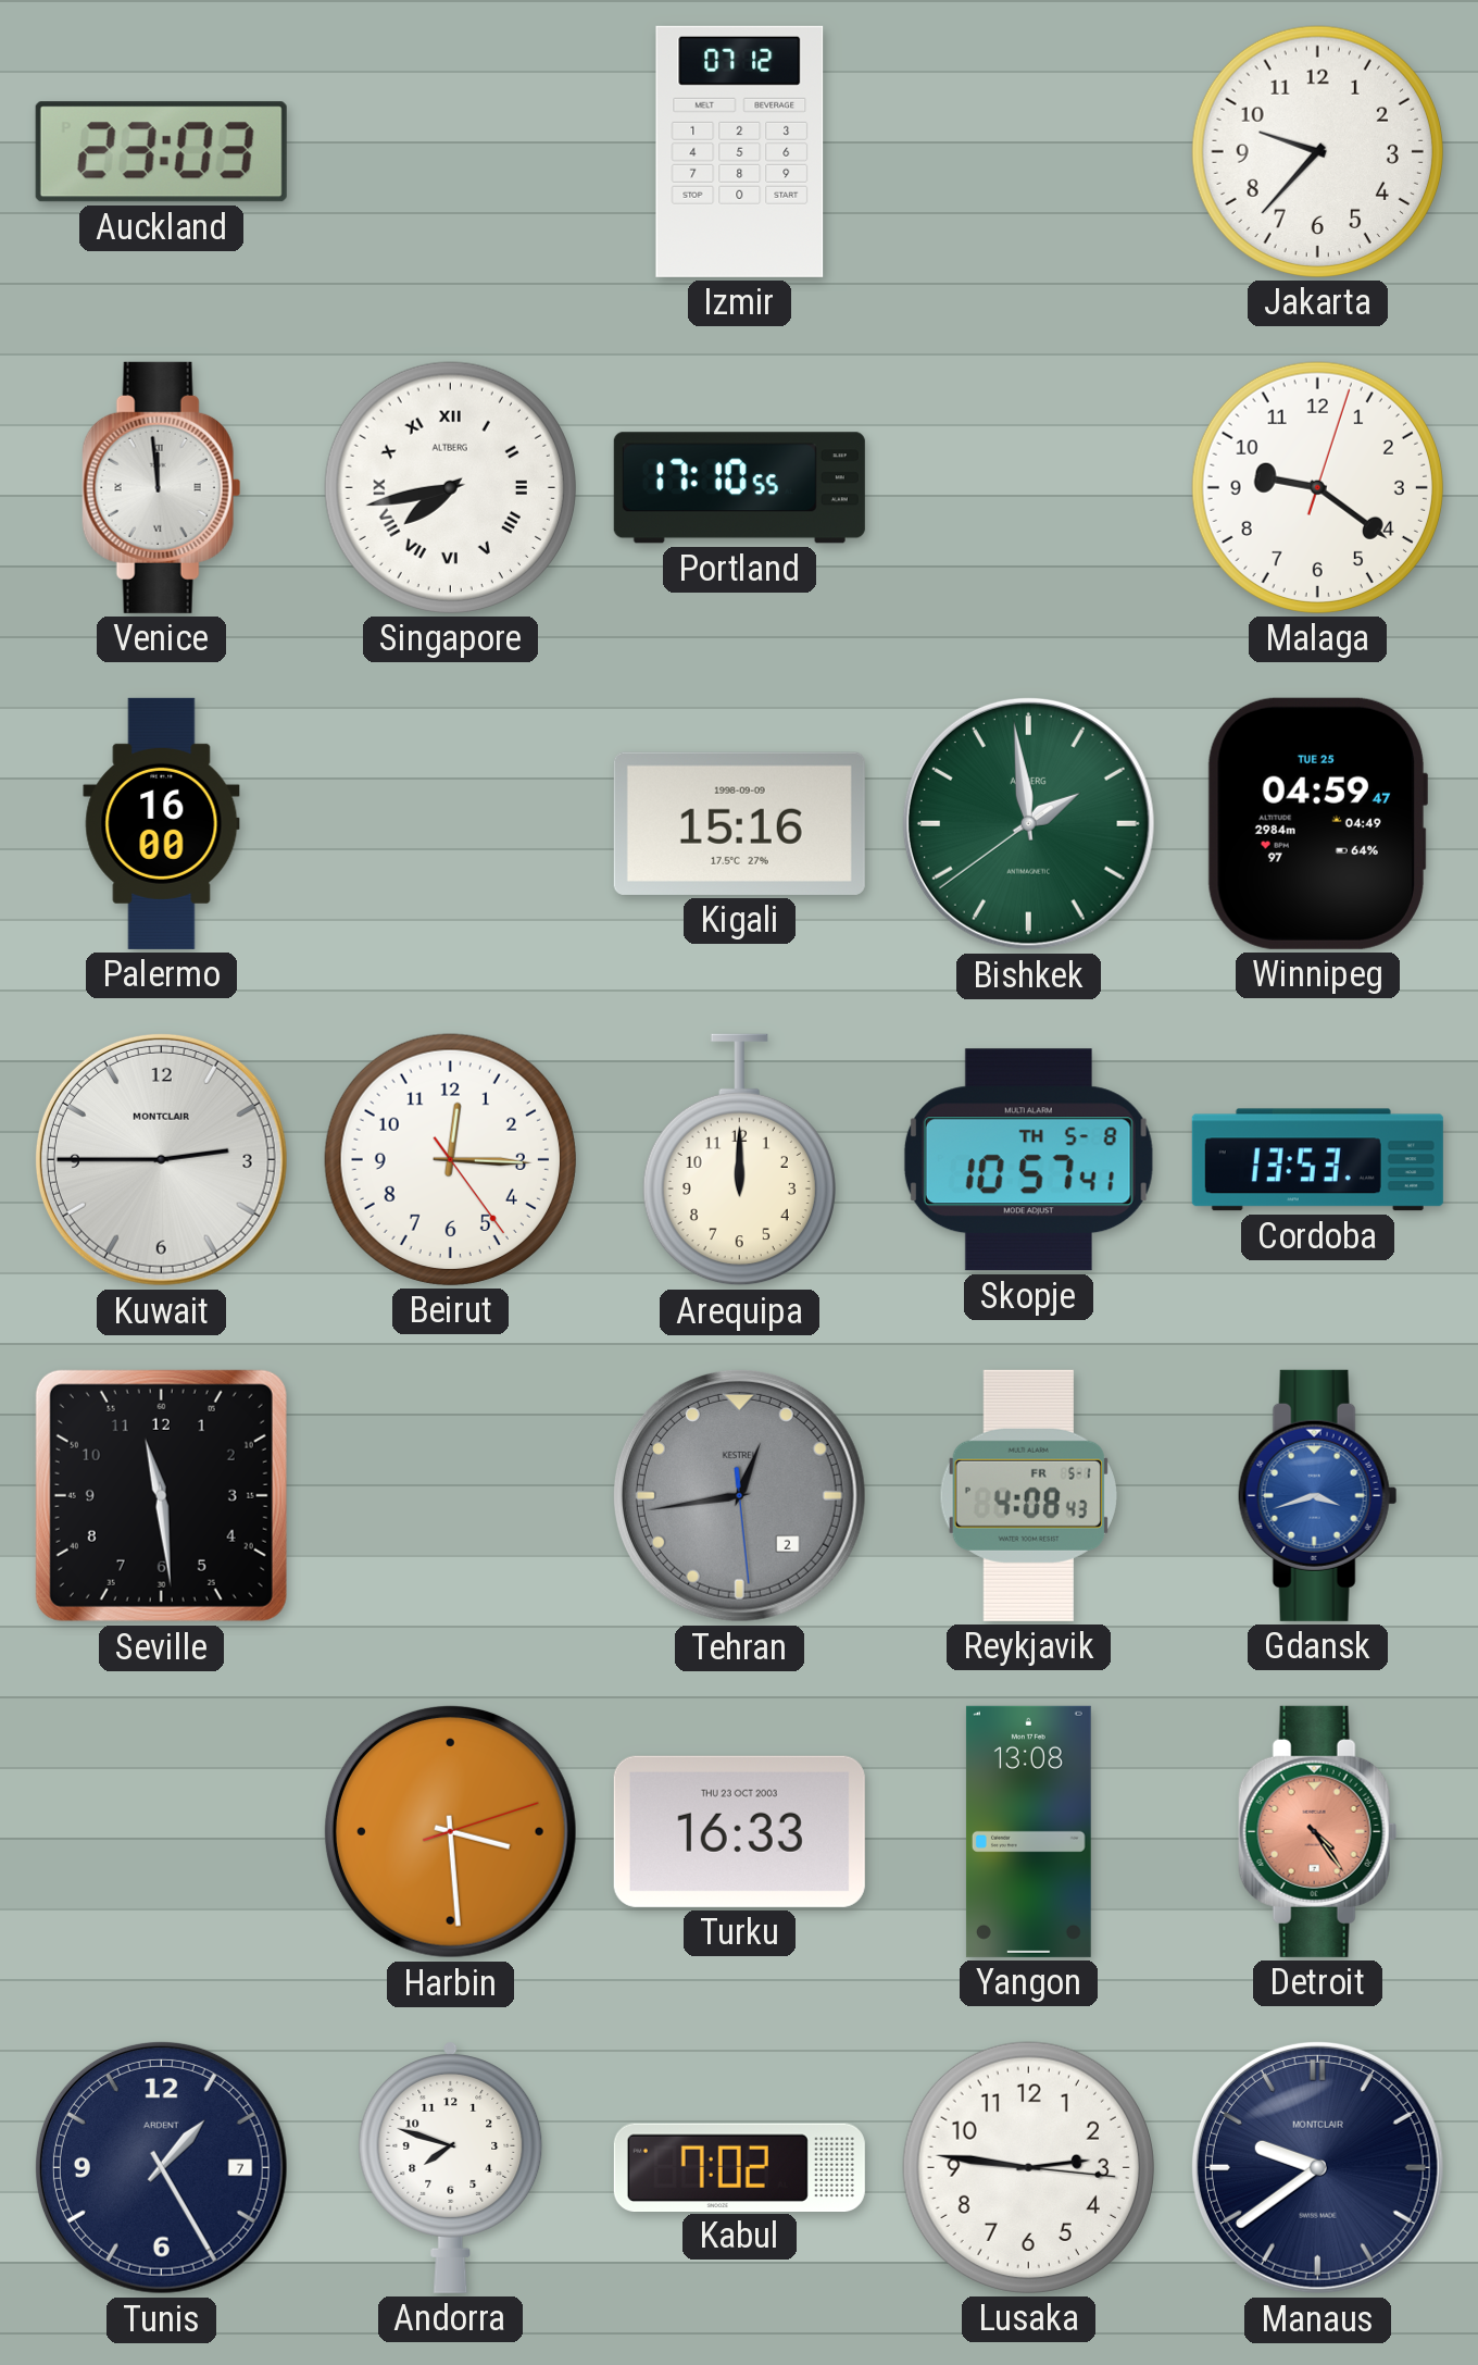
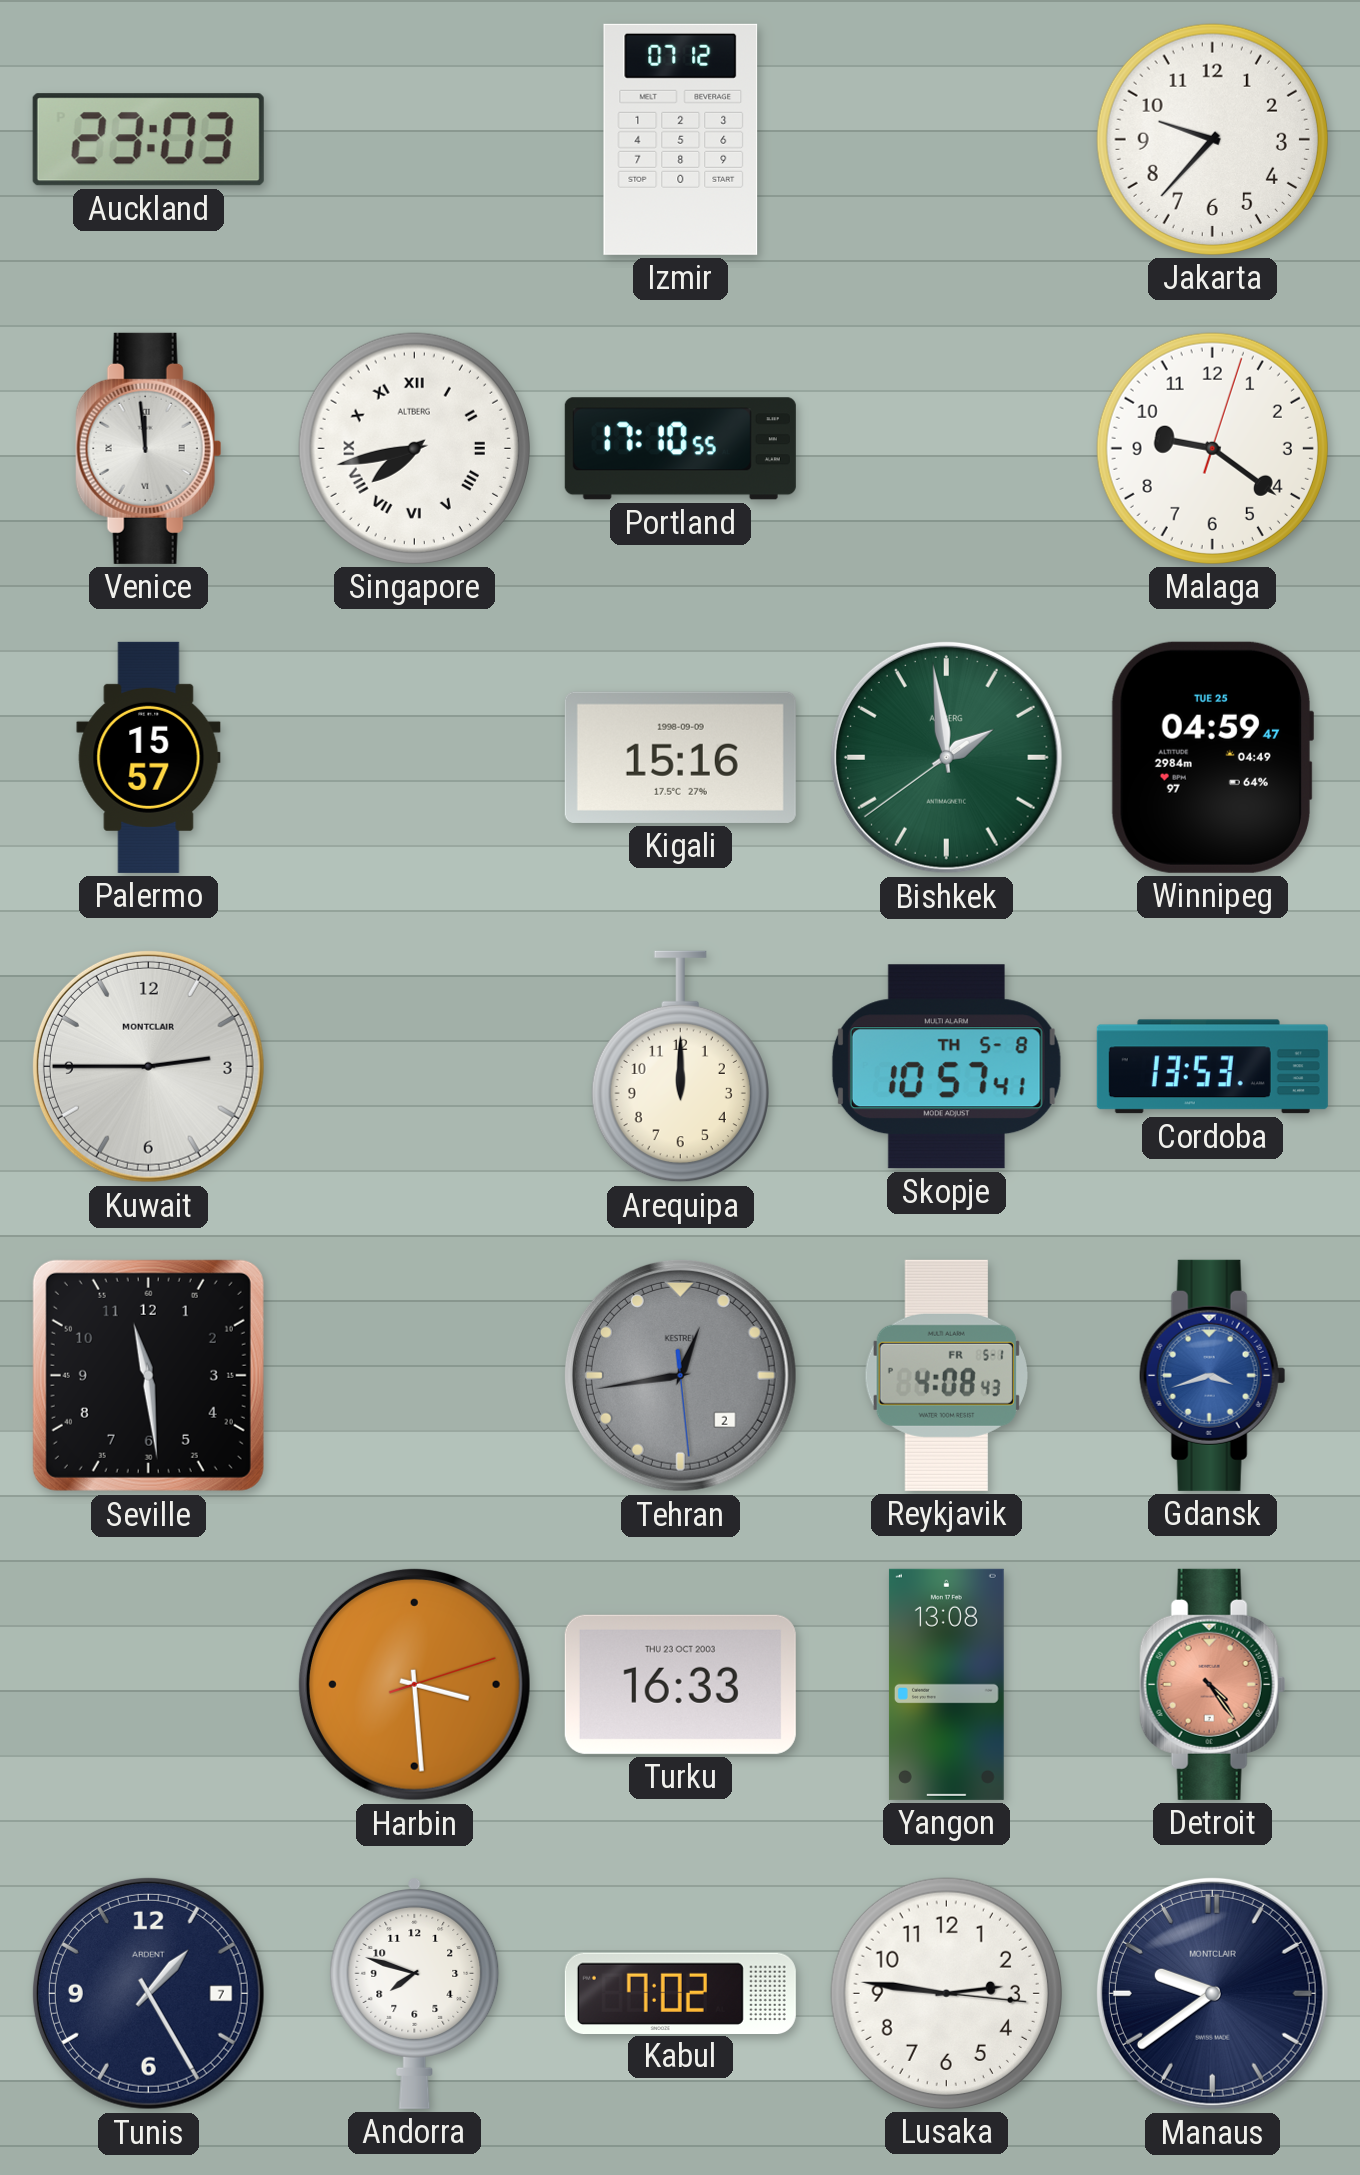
Palermo: 16:00 -> 15:57 (149, 757)
Beirut: 12:15 -> none (450, 1159)
